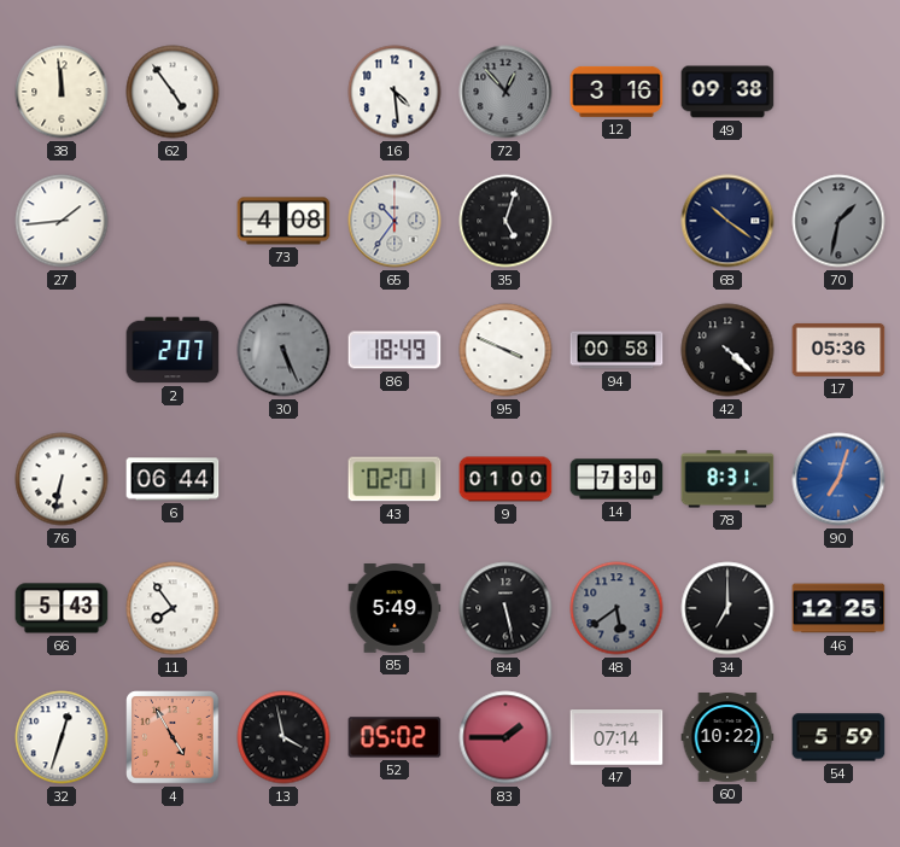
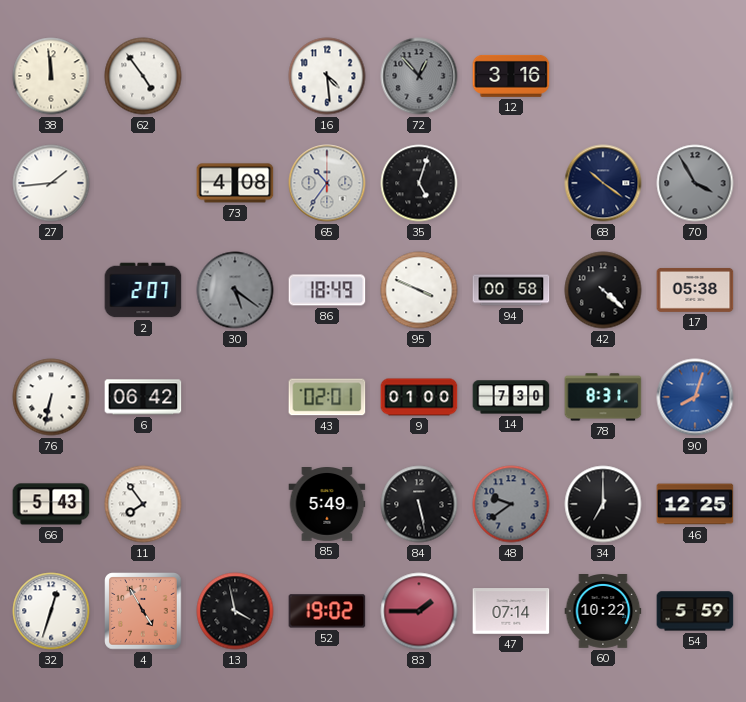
49: 09:38 -> none (727, 92)
70: 1:32 -> 3:55 (695, 183)
30: 5:26 -> 5:21 (235, 290)
17: 05:36 -> 05:38 (695, 290)
6: 06:44 -> 06:42 (143, 397)
90: 7:03 -> 8:03 (695, 397)
48: 5:39 -> 9:39 (511, 504)
52: 05:02 -> 19:02 (327, 611)
